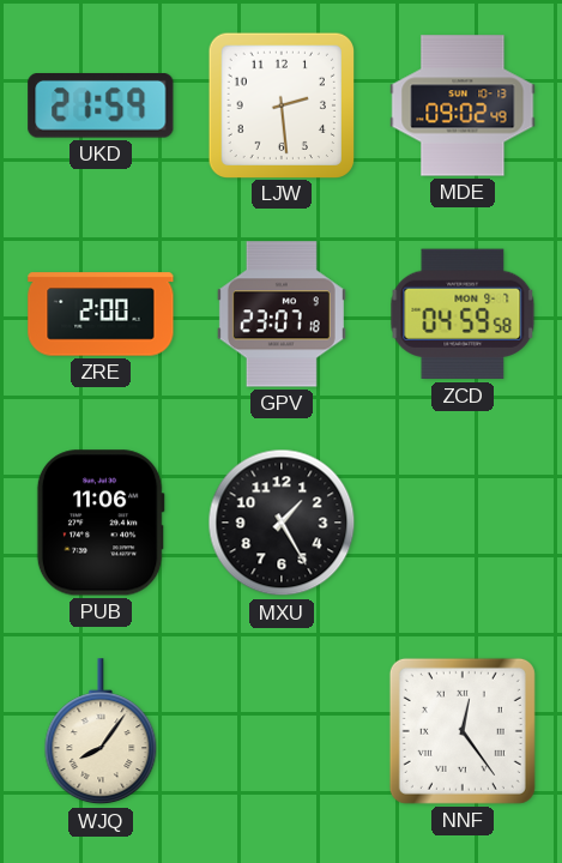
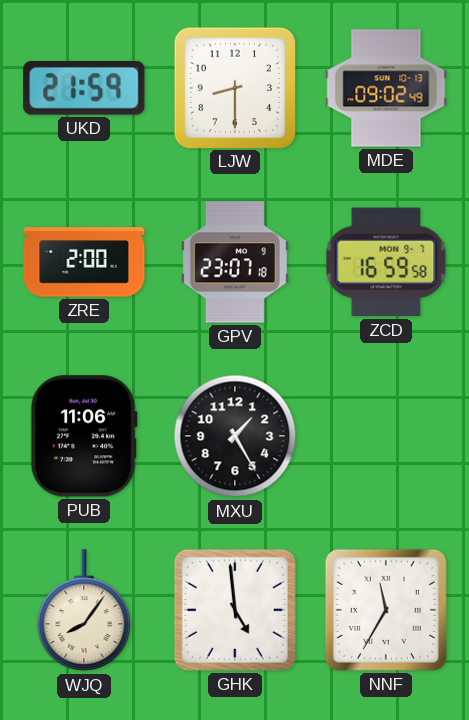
LJW: 2:29 -> 8:30 (234, 87)
ZCD: 04:59 -> 16:59 (386, 262)
GHK: none -> 4:59 (235, 610)
NNF: 12:24 -> 11:35 (386, 610)
